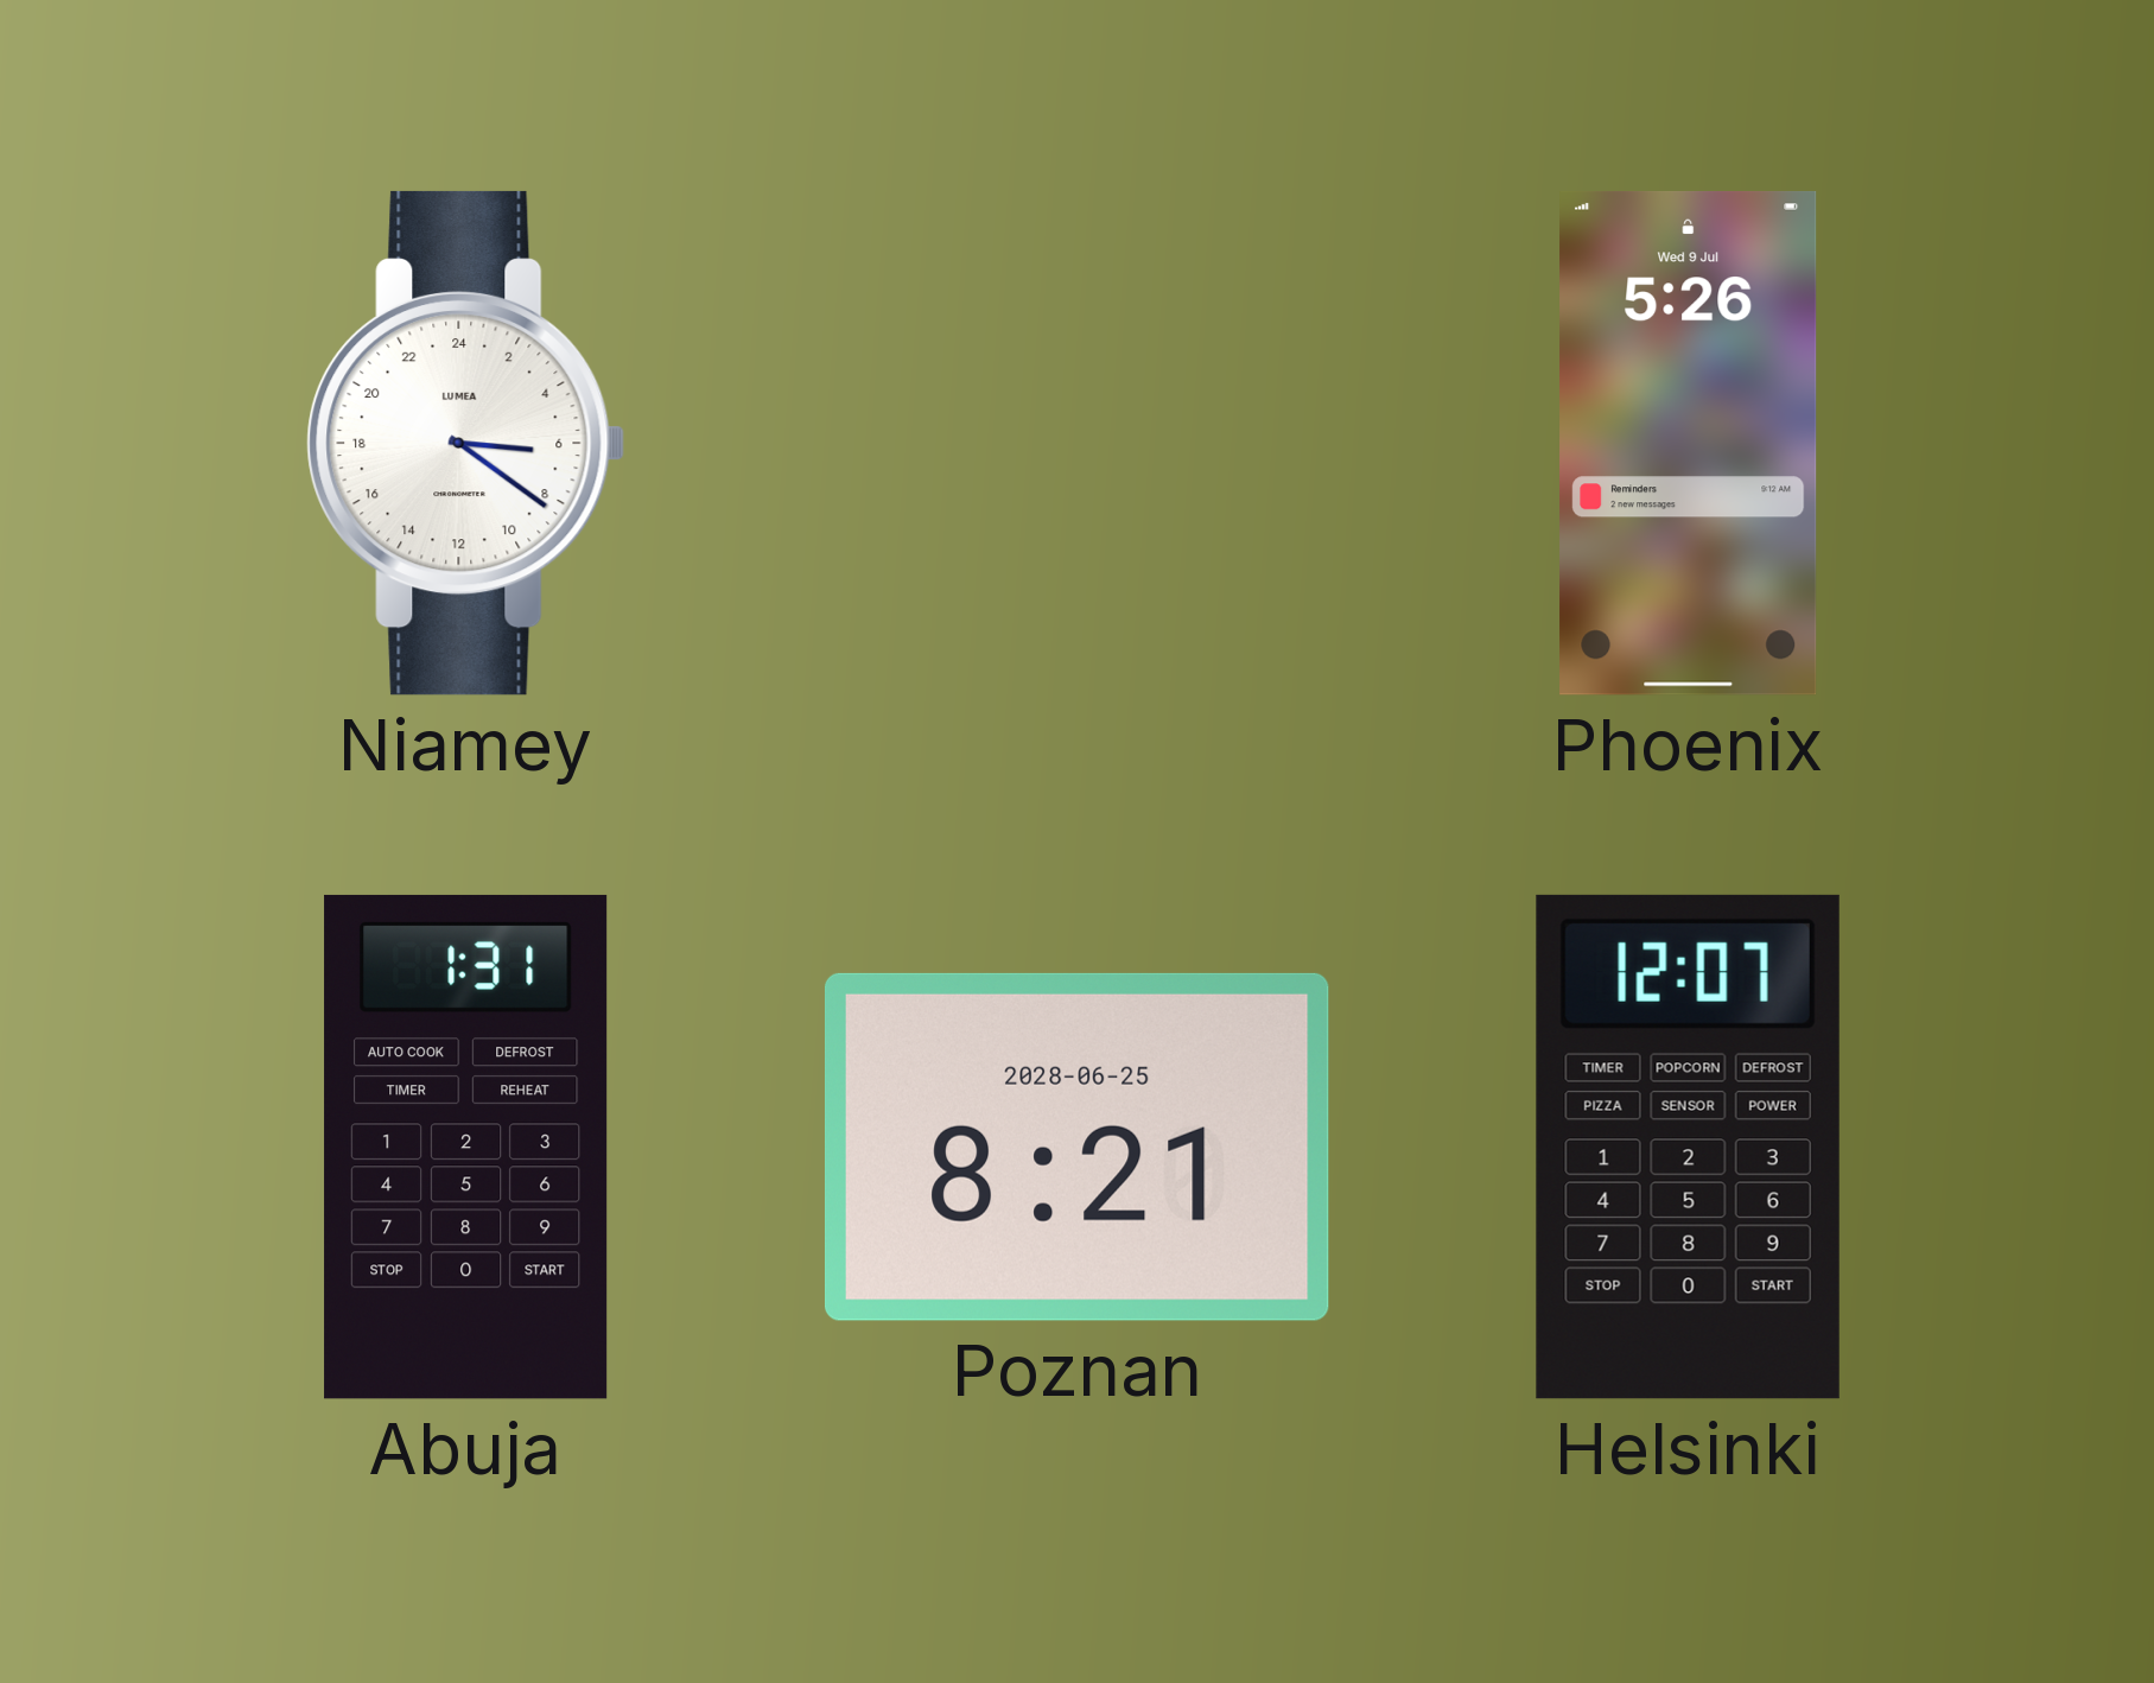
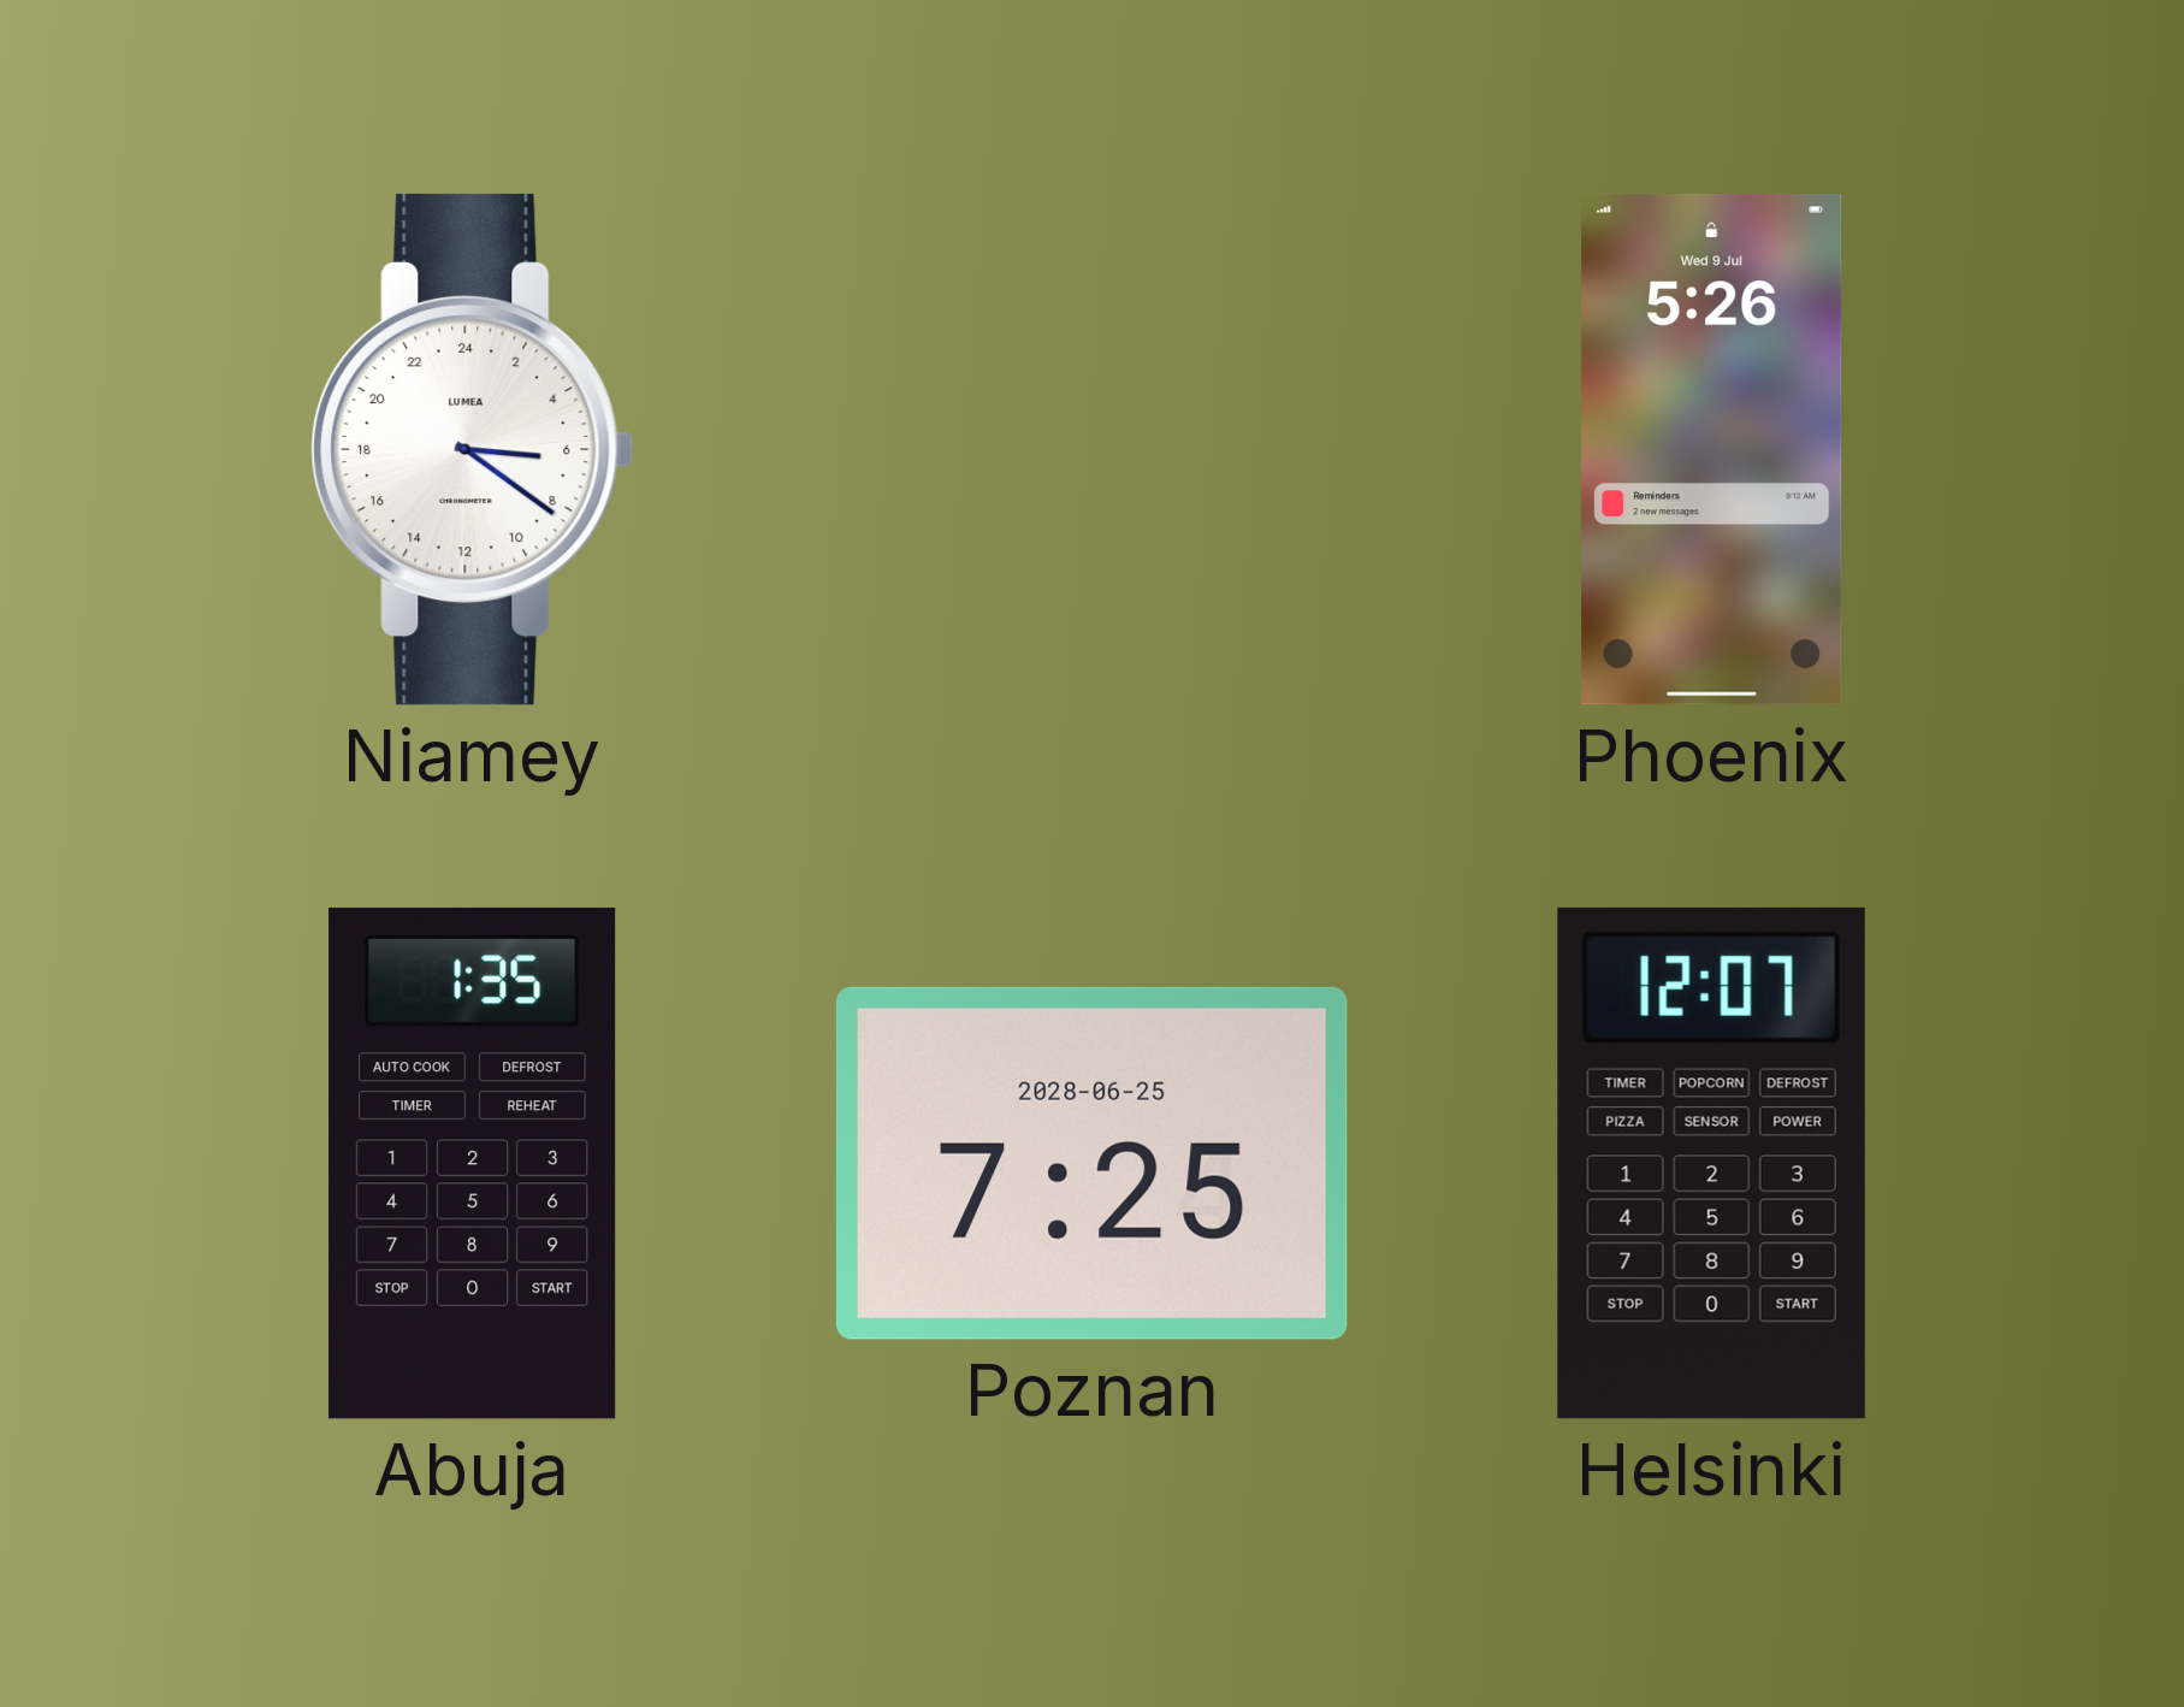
Abuja: 1:31 -> 1:35 (473, 1163)
Poznan: 8:21 -> 7:25 (1091, 1163)
